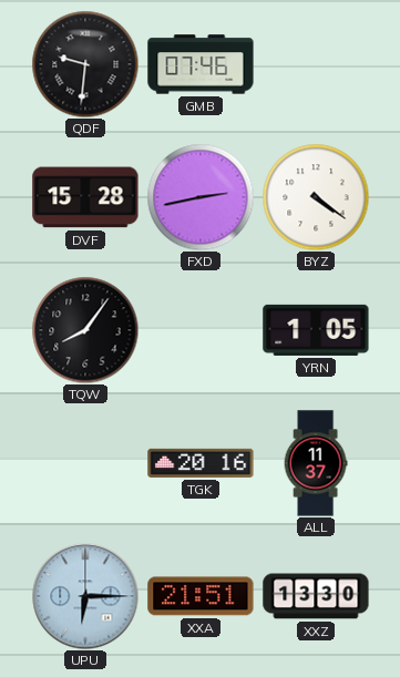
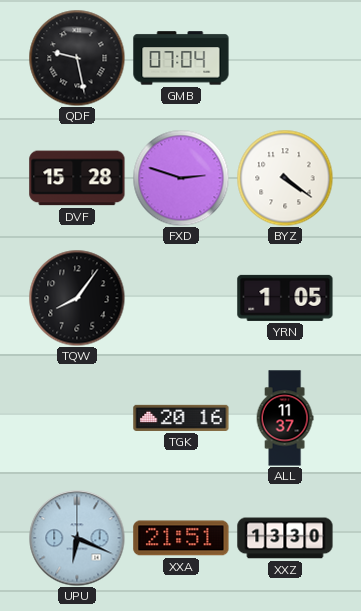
QDF: 9:31 -> 9:28 (77, 58)
GMB: 07:46 -> 07:04 (181, 58)
FXD: 2:43 -> 2:48 (181, 178)
UPU: 6:15 -> 6:19 (77, 538)
